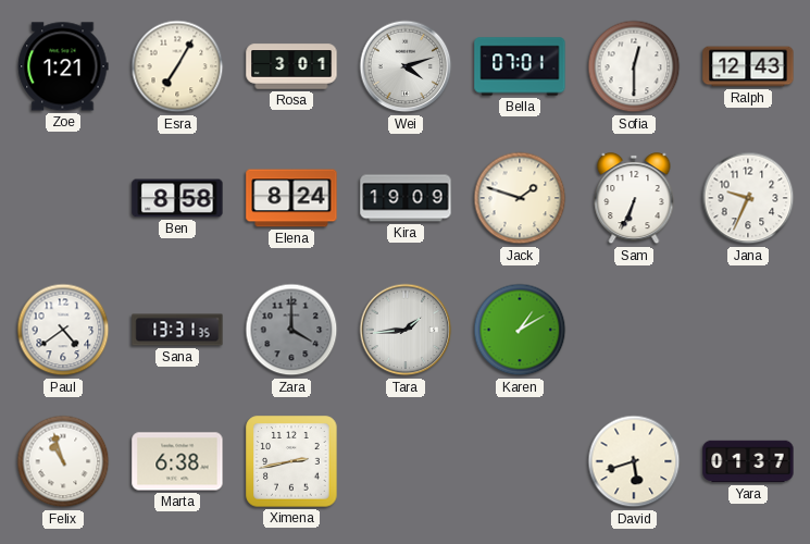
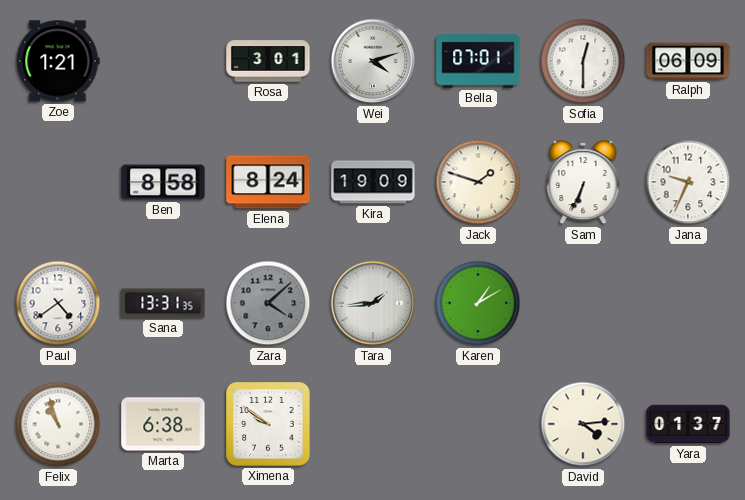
Esra: 7:05 -> none (177, 66)
Ralph: 12:43 -> 06:09 (688, 61)
Zara: 4:00 -> 4:08 (268, 303)
Ximena: 2:43 -> 9:51 (268, 424)
David: 5:42 -> 4:14 (583, 424)
